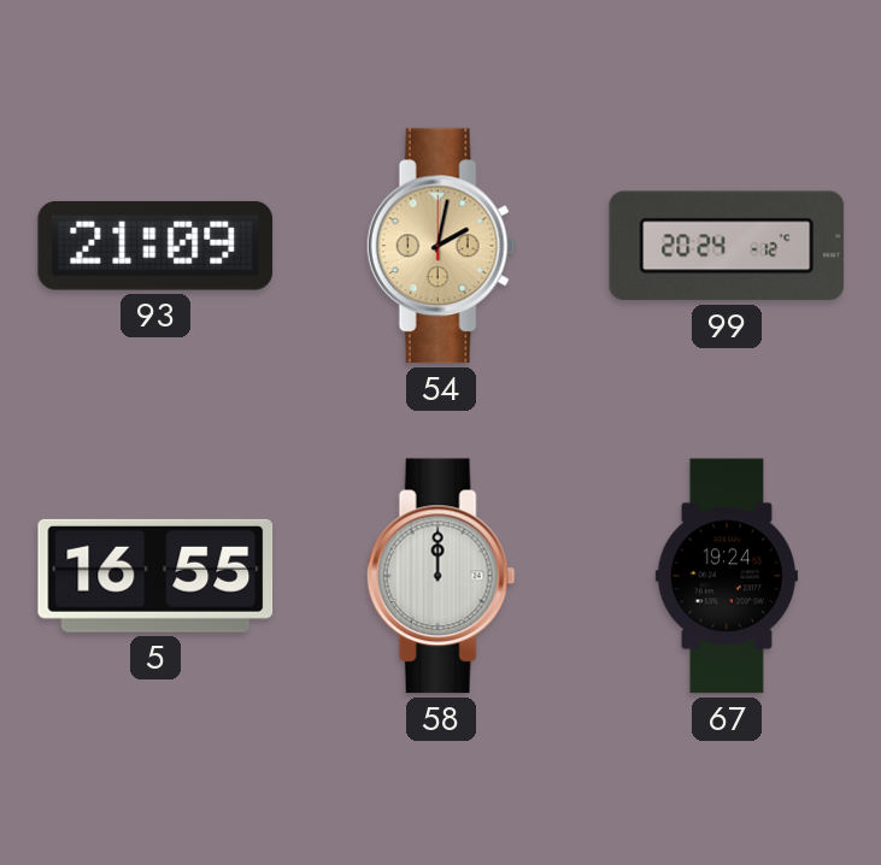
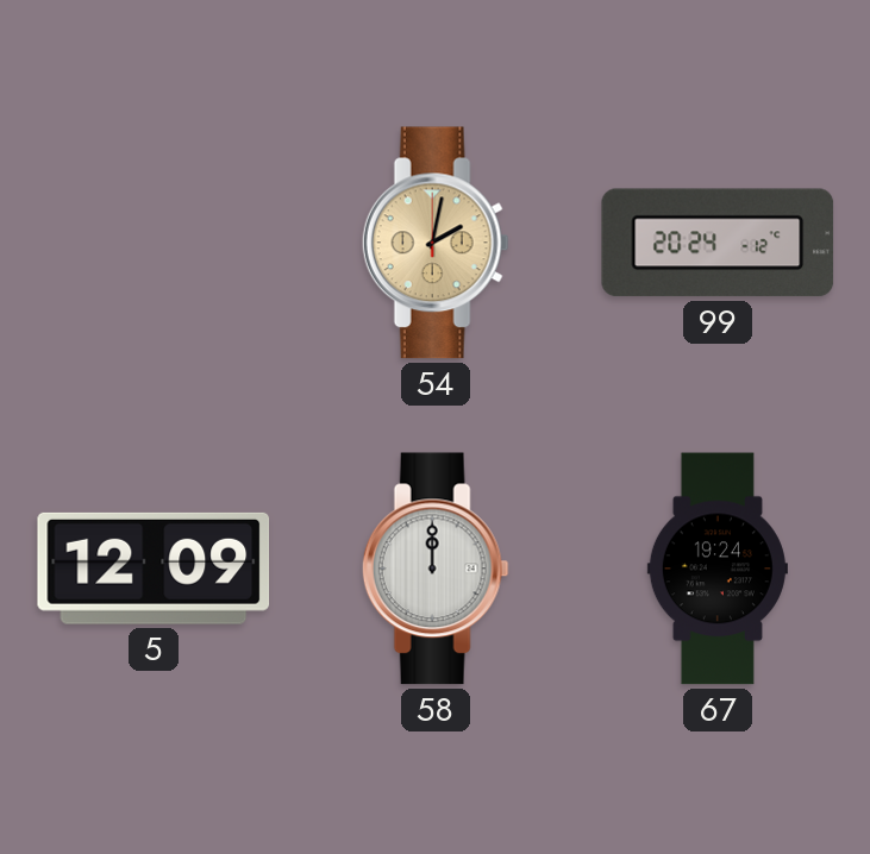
93: 21:09 -> none (155, 246)
5: 16:55 -> 12:09 (154, 569)
